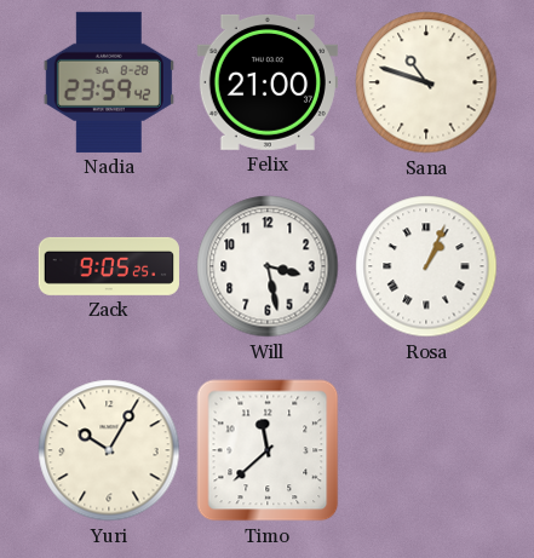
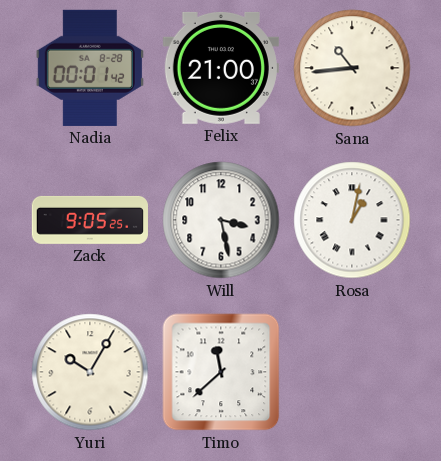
Nadia: 23:59 -> 00:01 (90, 68)
Sana: 10:48 -> 10:44 (352, 68)
Rosa: 1:04 -> 1:02 (352, 220)
